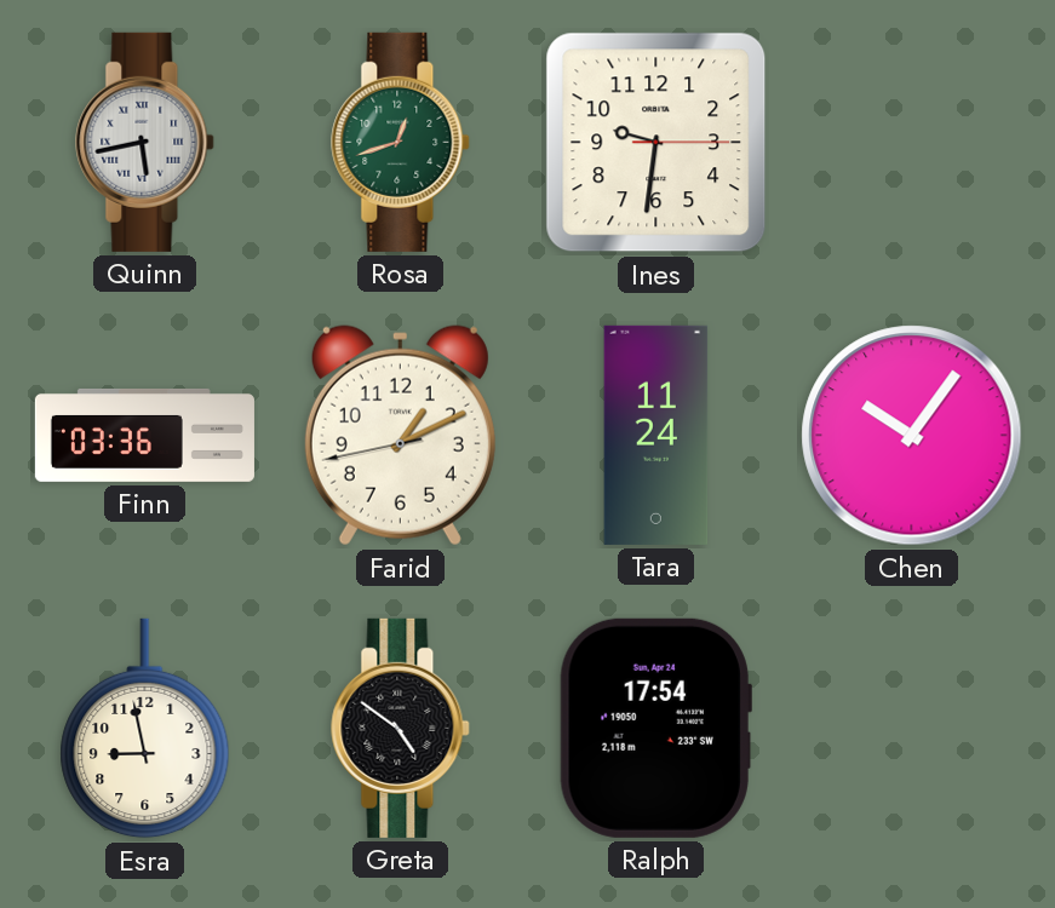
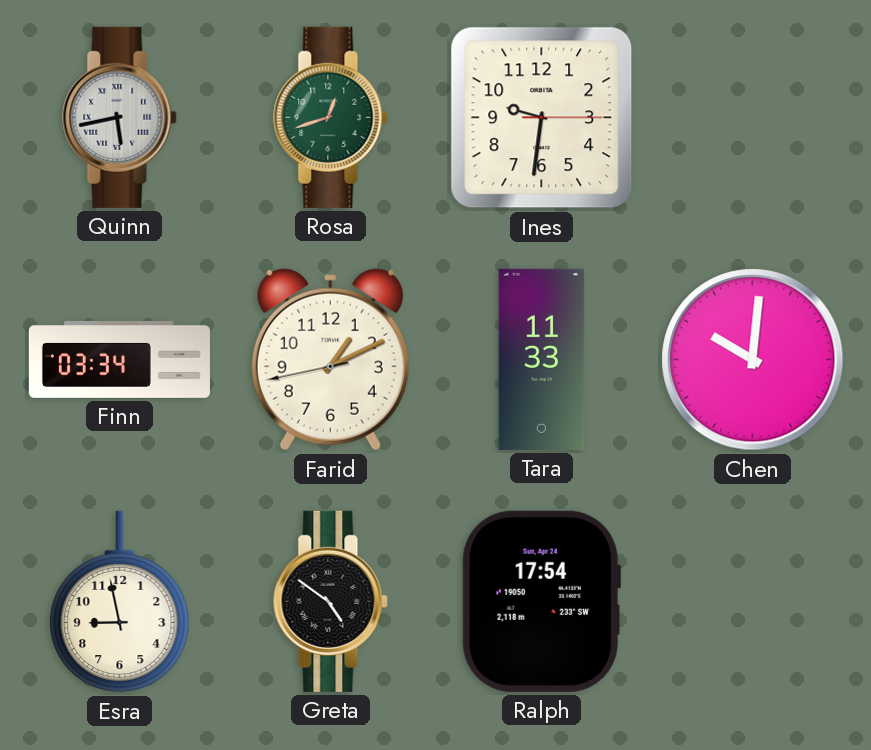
Finn: 03:36 -> 03:34 (119, 359)
Tara: 11:24 -> 11:33 (542, 359)
Chen: 10:06 -> 10:01 (753, 360)
